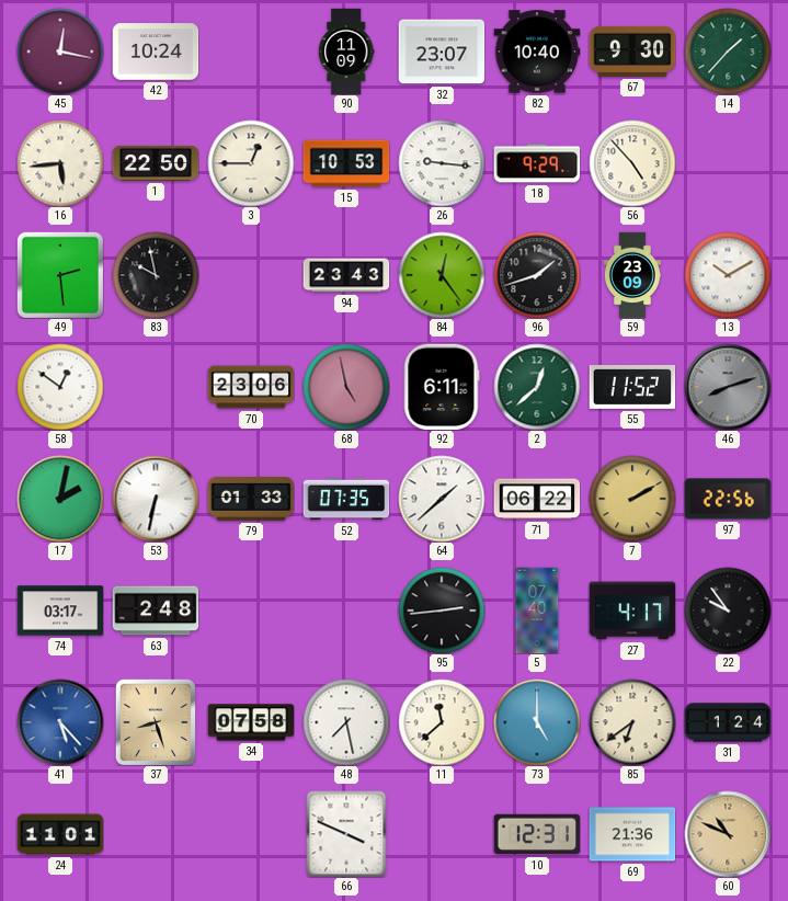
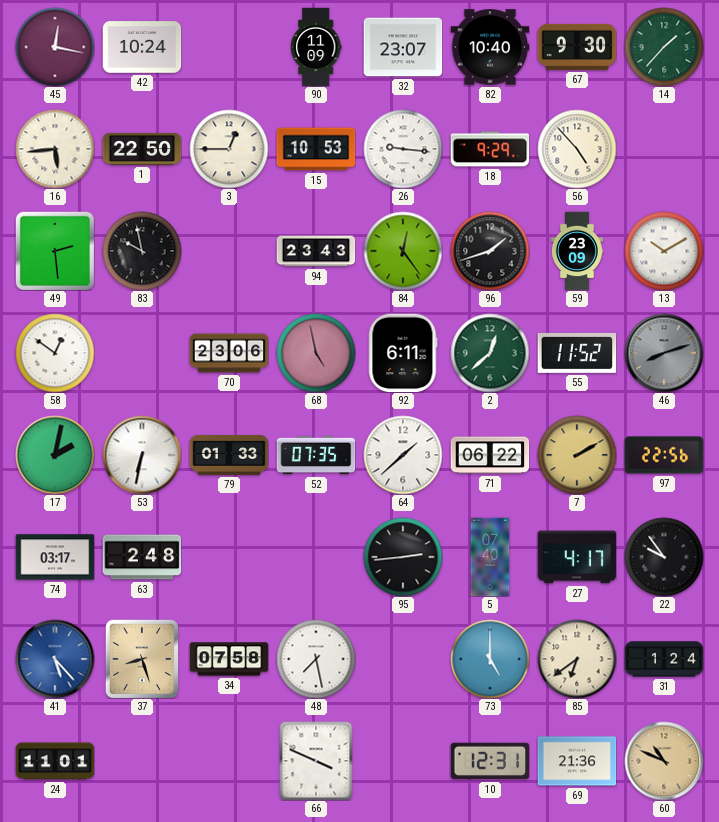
11: 11:38 -> none (442, 722)
